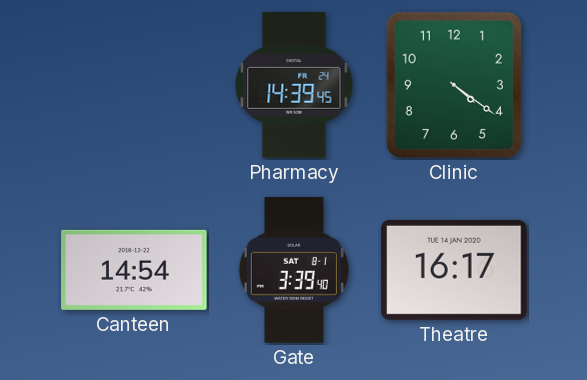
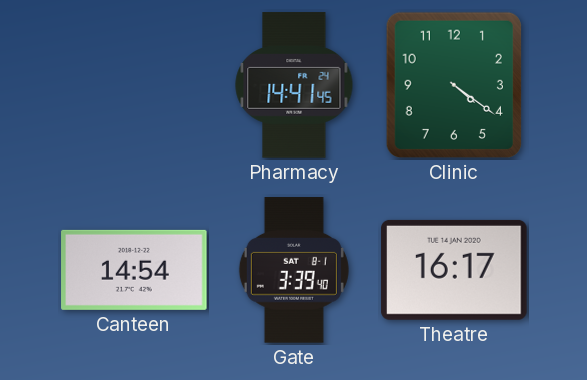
Pharmacy: 14:39 -> 14:41 (294, 85)
